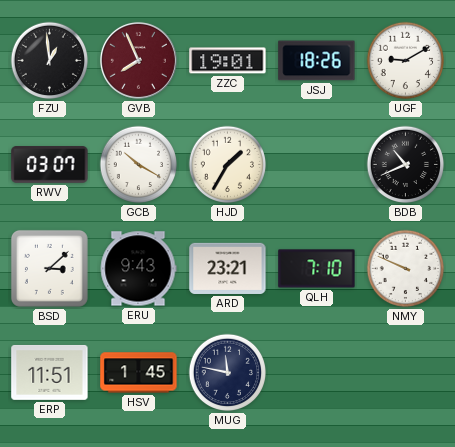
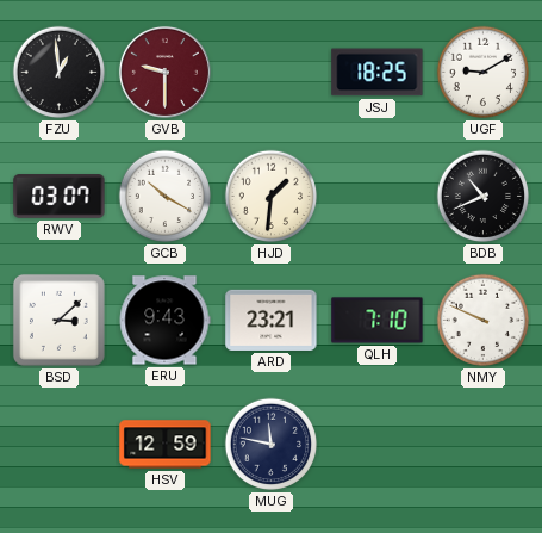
GVB: 7:56 -> 9:30 (164, 72)
ZZC: 19:01 -> none (228, 61)
JSJ: 18:26 -> 18:25 (378, 73)
HJD: 1:35 -> 1:31 (272, 197)
ERP: 11:51 -> none (50, 372)
HSV: 1:45 -> 12:59 (166, 445)
